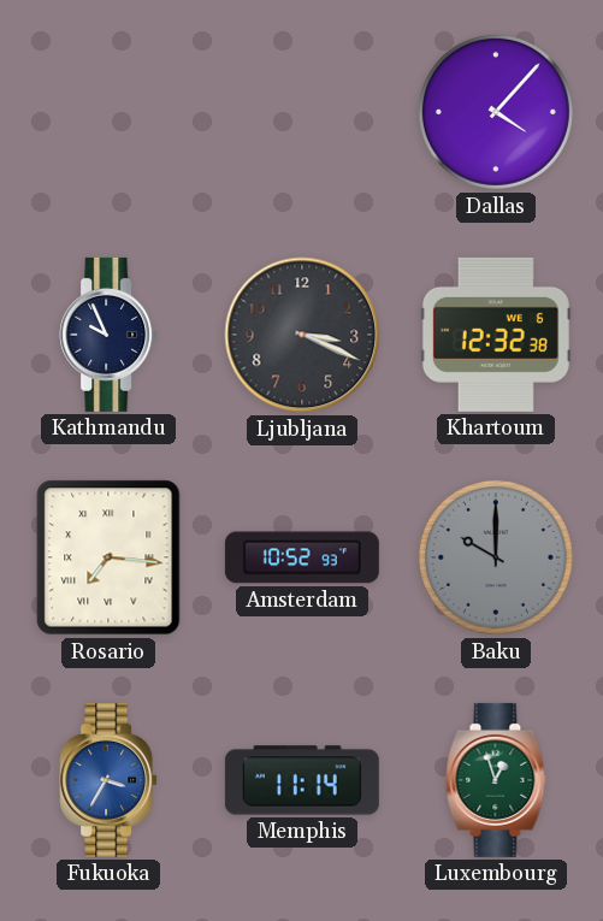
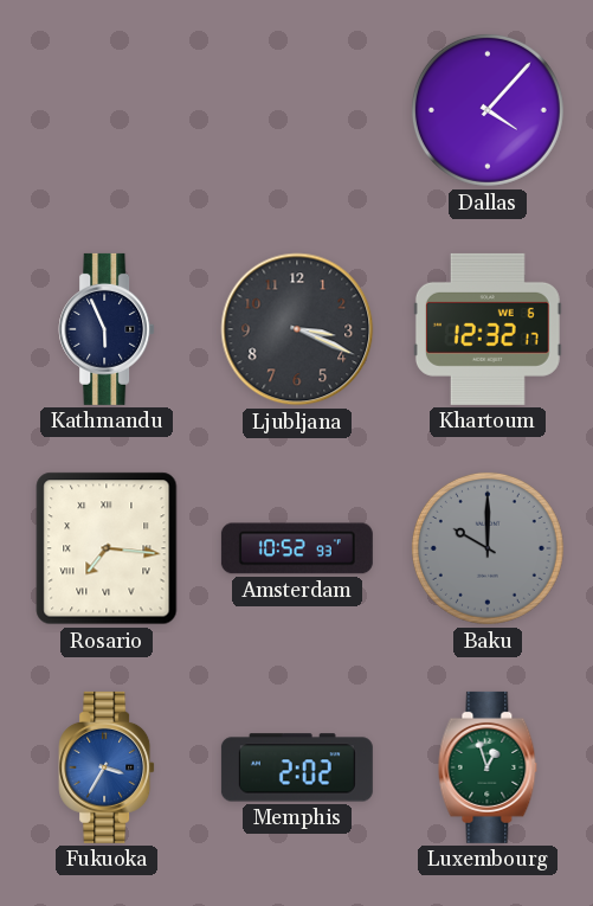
Kathmandu: 9:56 -> 5:56 (107, 329)
Khartoum: 12:32:38 -> 12:32:17 (488, 329)
Memphis: 11:14 -> 2:02 (297, 767)
